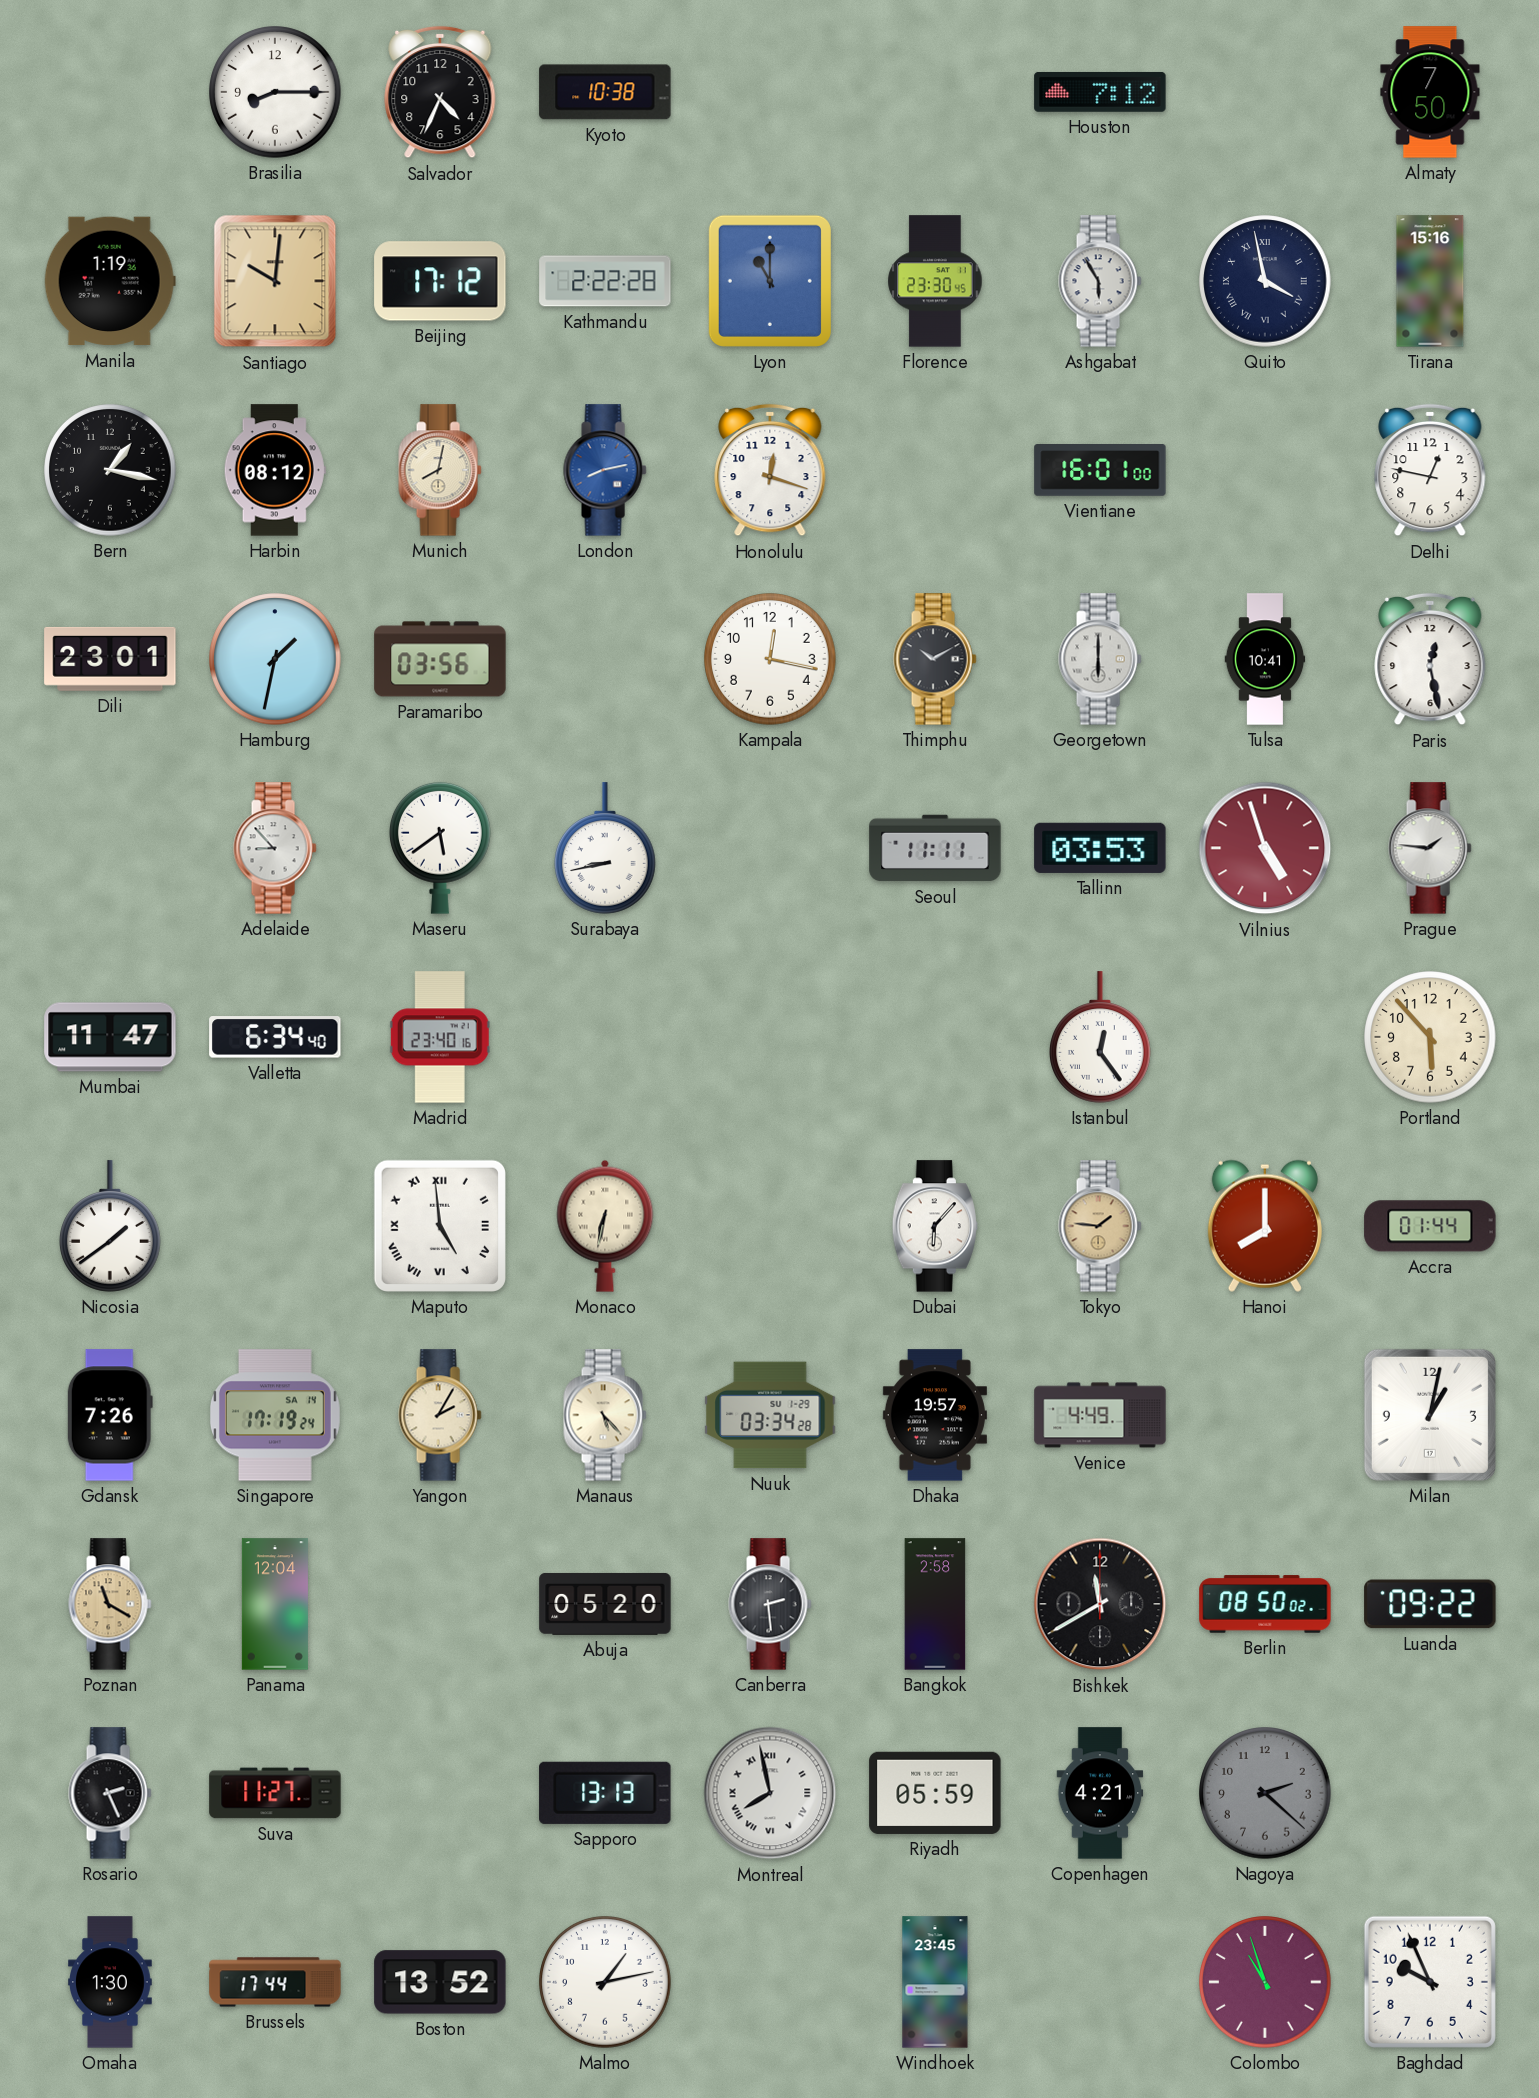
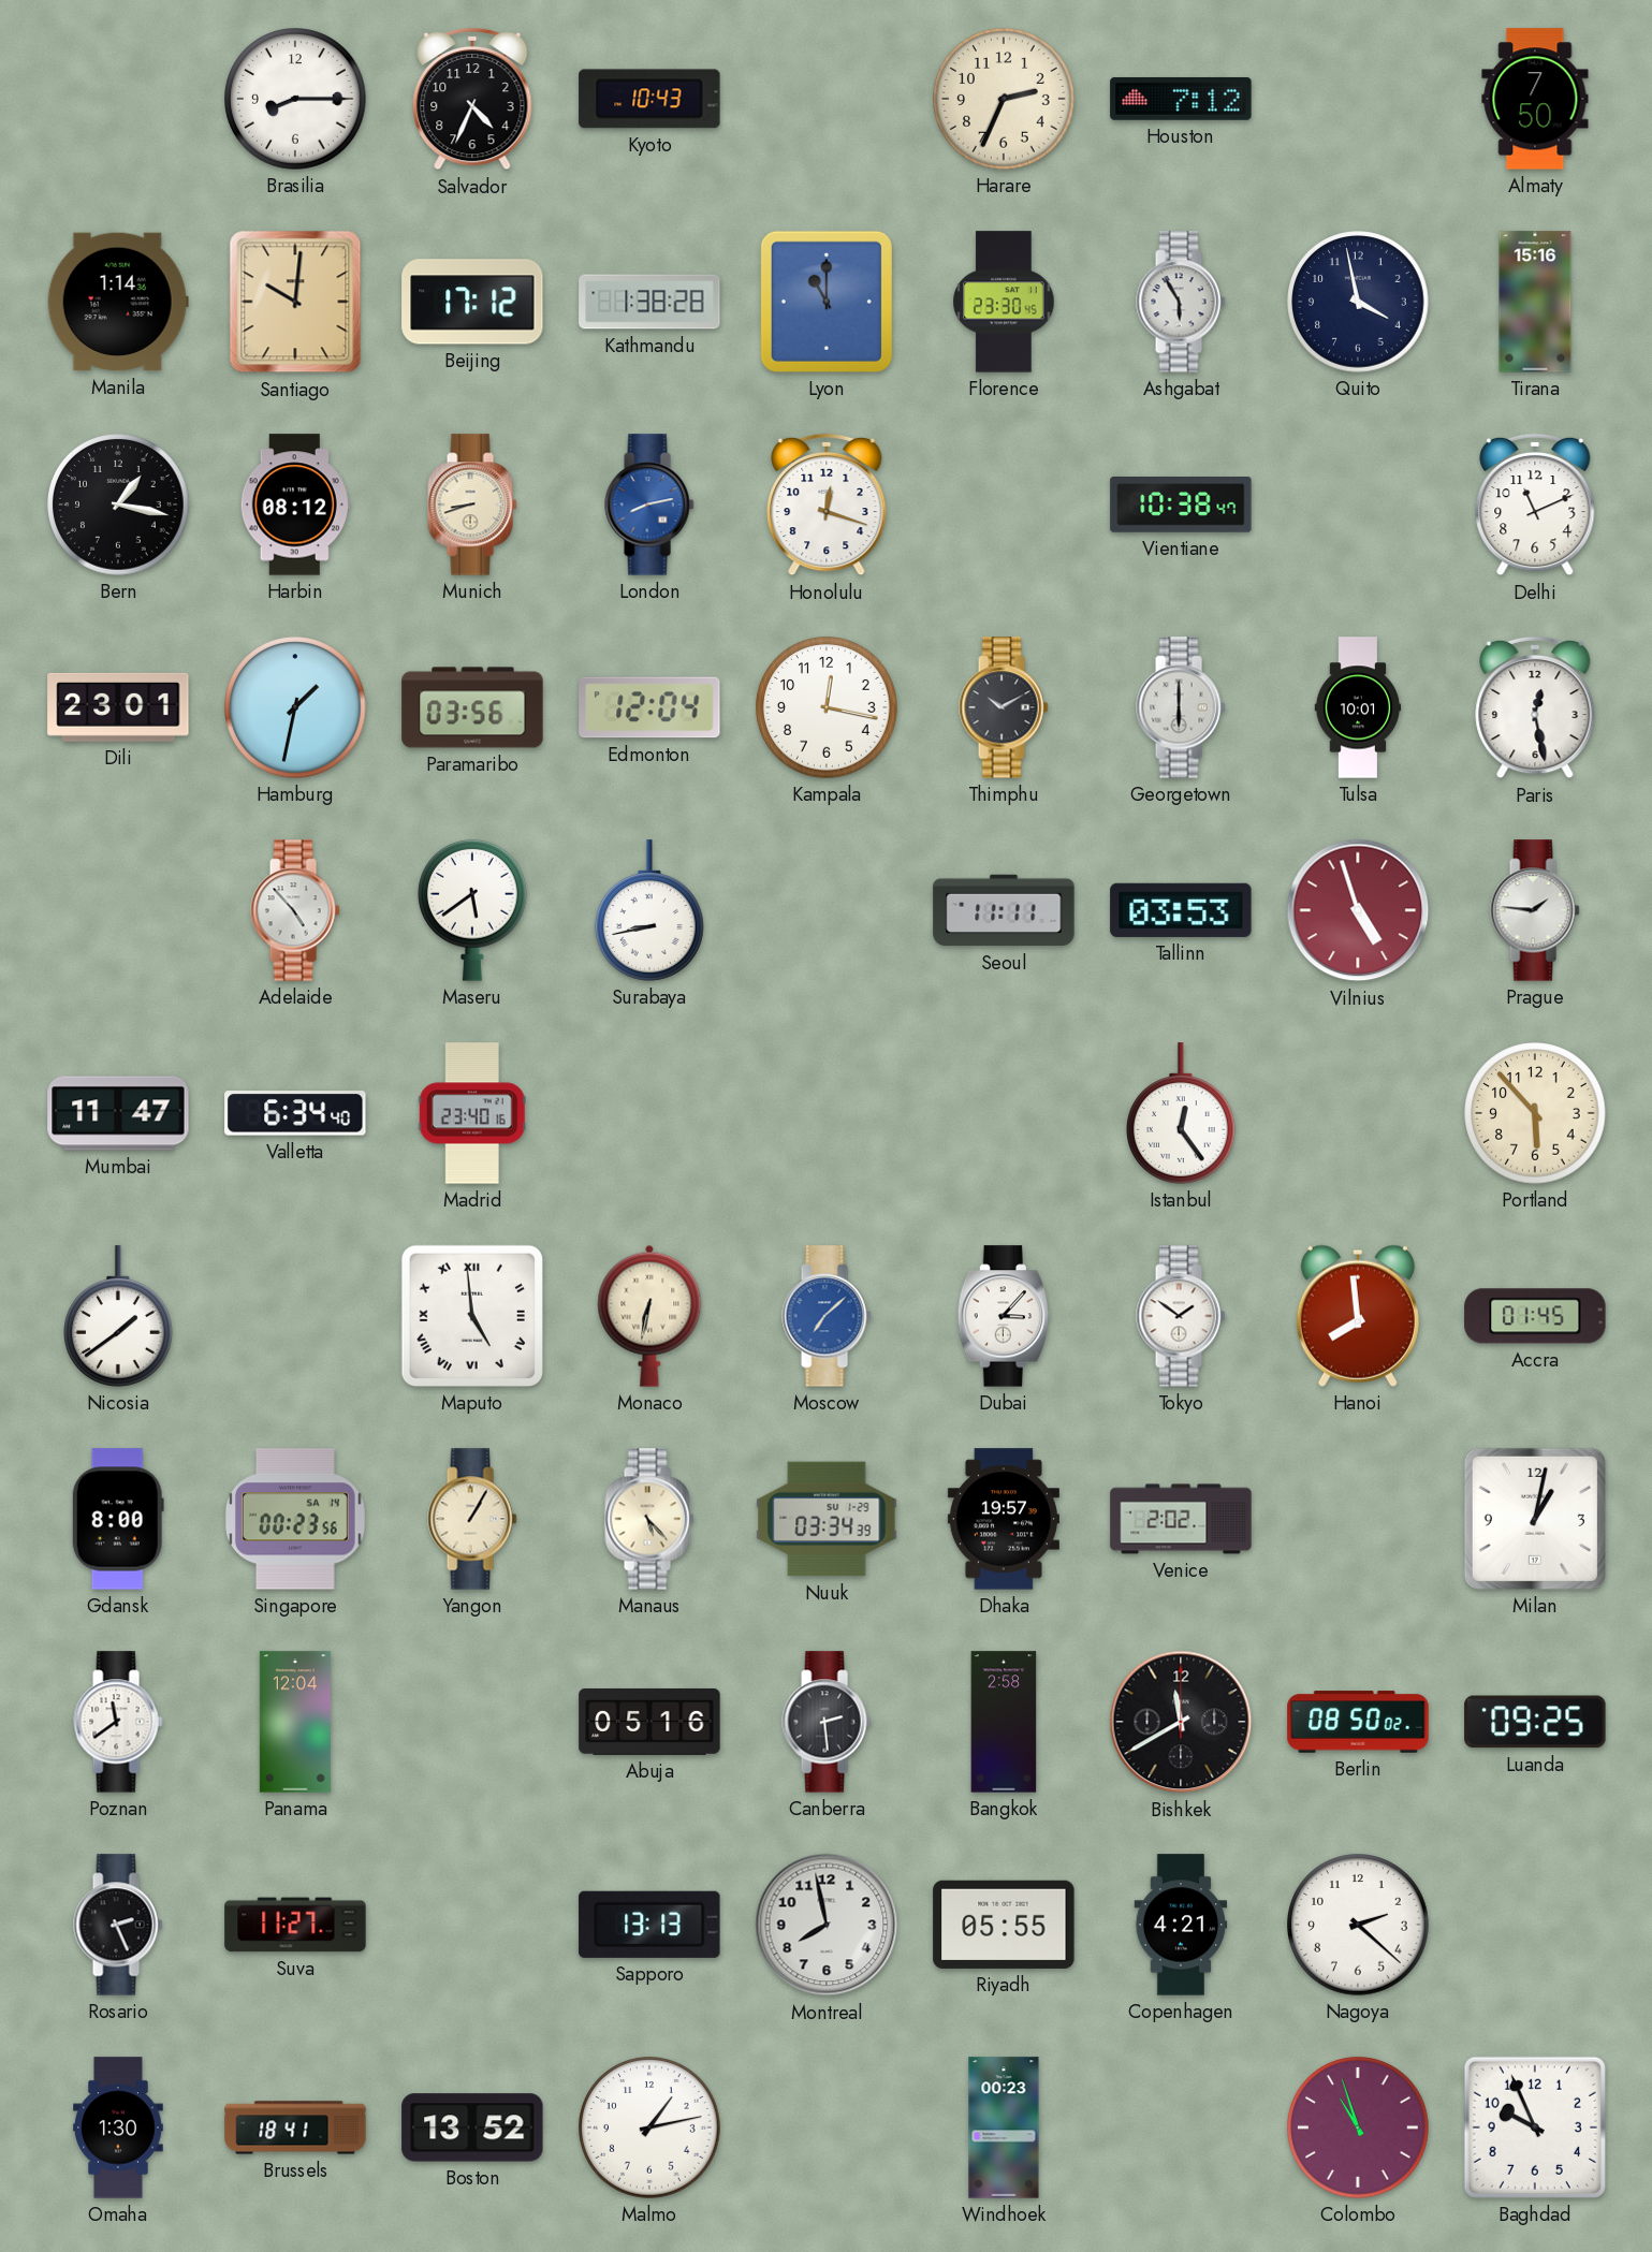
Kyoto: 10:38 -> 10:43 (649, 99)
Harare: none -> 2:34 (1004, 99)
Manila: 1:19 -> 1:14 (118, 302)
Kathmandu: 2:22 -> 1:38 (649, 302)
Quito numerals: Roman -> Arabic (1358, 302)
Munich: 8:02 -> 8:42 (472, 504)
Vientiane: 16:01 -> 10:38 (1181, 506)
Delhi: 12:47 -> 11:11 (1535, 504)
Edmonton: none -> 12:04 (649, 707)
Tulsa: 10:41 -> 10:01 (1358, 707)
Adelaide: 8:53 -> 4:53 (295, 910)
Moscow: none -> 7:08 (827, 1316)
Dubai: 6:07 -> 3:07 (1004, 1316)
Tokyo: 1:46 -> 1:51 (1181, 1316)
Tokyo dial: champagne -> white (1181, 1316)
Hanoi: 8:00 -> 7:59 (1358, 1316)
Accra: 01:44 -> 01:45 (1535, 1316)
Gdansk: 7:26 -> 8:00 (118, 1519)
Singapore: 17:19 -> 00:23 (295, 1519)
Yangon: 2:05 -> 1:05 (472, 1519)
Nuuk: 03:34:28 -> 03:34:39 (827, 1519)
Venice: 4:49 -> 2:02 (1181, 1519)
Poznan: 11:20 -> 11:39 (118, 1722)
Poznan dial: champagne -> white (118, 1722)
Abuja: 05:20 -> 05:16 (649, 1722)
Luanda: 09:22 -> 09:25 (1535, 1722)
Montreal numerals: Roman -> Arabic (827, 1925)
Riyadh: 05:59 -> 05:55 (1004, 1925)
Nagoya dial: grey -> white (1358, 1925)
Brussels: 17:44 -> 18:41 (295, 2127)
Windhoek: 23:45 -> 00:23 (1004, 2127)
